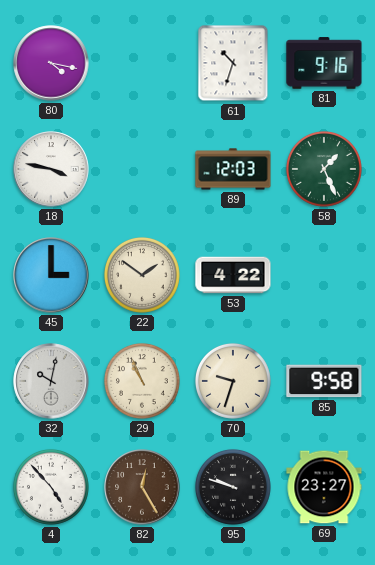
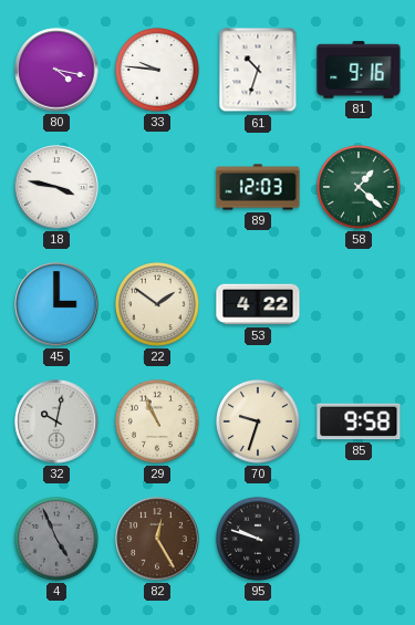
33: none -> 9:46 (157, 70)
58: 1:26 -> 1:22 (359, 187)
4: 4:53 -> 4:56 (56, 539)
4 dial: white -> grey (56, 539)
69: 23:27 -> none (324, 487)
